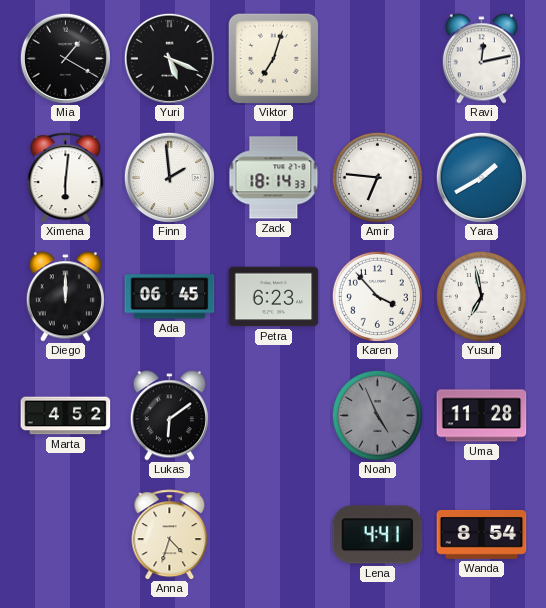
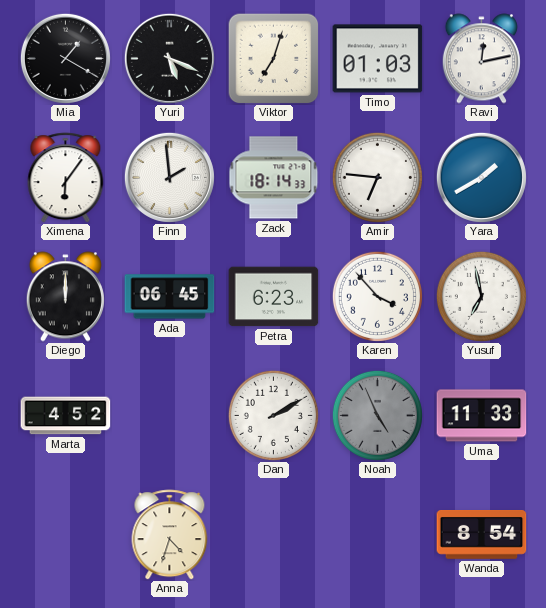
Timo: none -> 01:03 (378, 59)
Ximena: 6:01 -> 6:06 (66, 178)
Lukas: 6:09 -> none (169, 416)
Dan: none -> 2:10 (273, 415)
Uma: 11:28 -> 11:33 (482, 416)
Lena: 4:41 -> none (378, 535)
